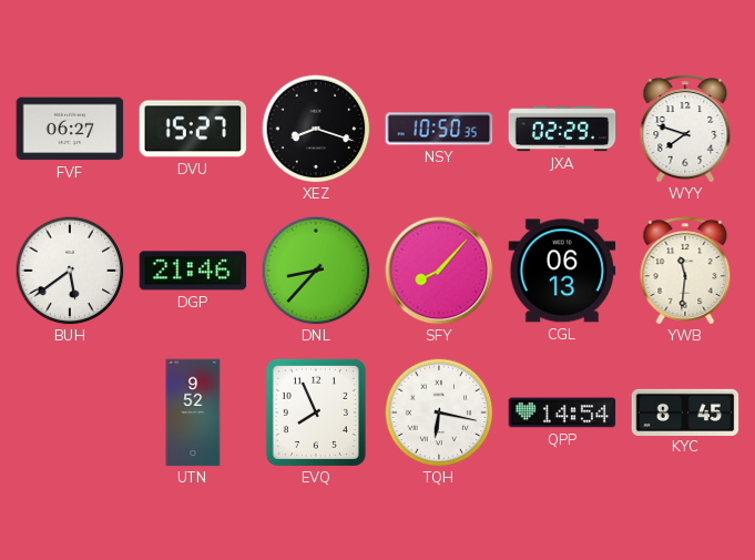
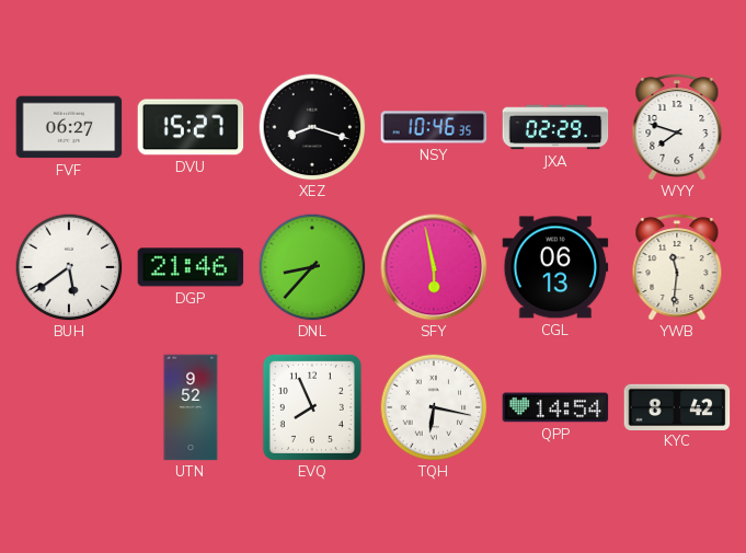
NSY: 10:50 -> 10:46 (434, 127)
SFY: 8:07 -> 5:58 (434, 267)
KYC: 8:45 -> 8:42 (677, 406)
